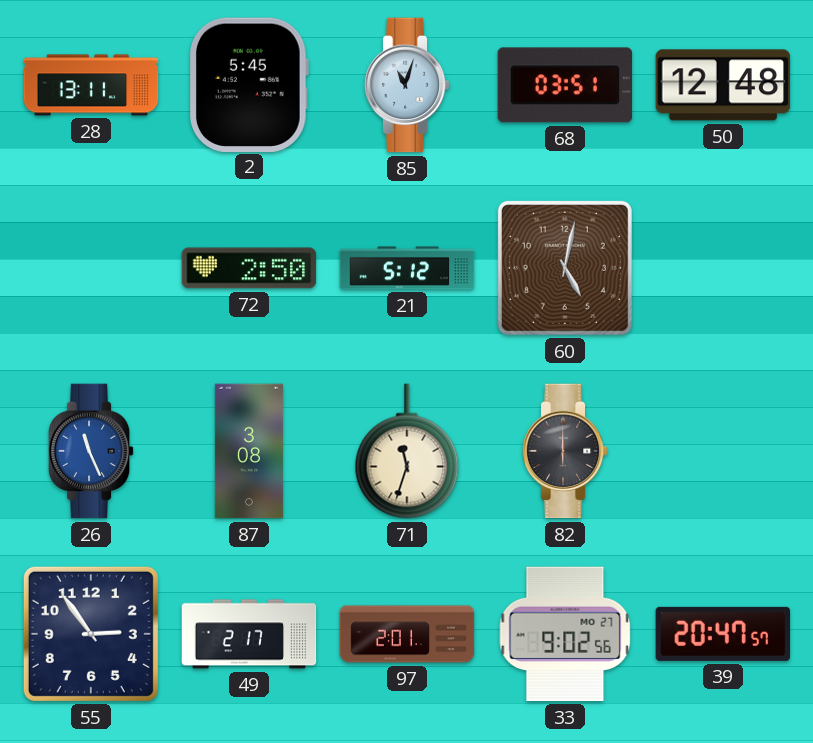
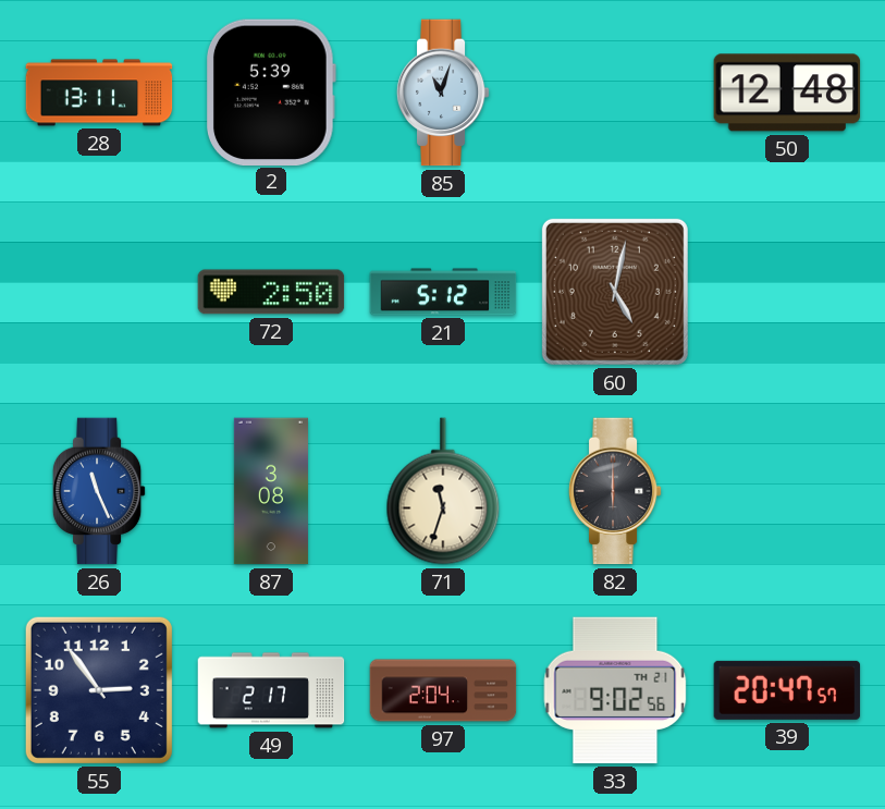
2: 5:45 -> 5:39 (272, 91)
68: 03:51 -> none (565, 85)
97: 2:01 -> 2:04 (443, 690)
33 date: MO 27 -> TH 21 (615, 690)
